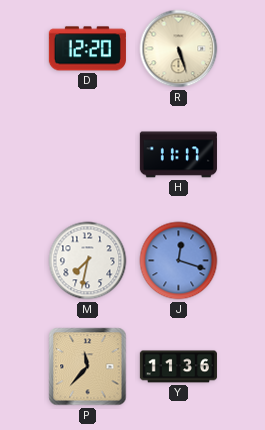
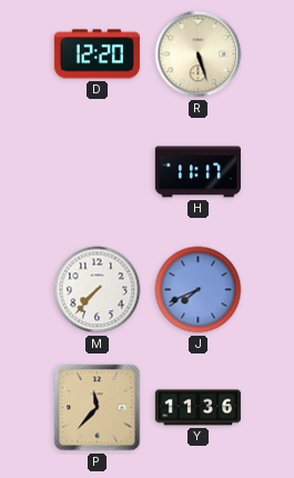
M: 7:32 -> 7:37 (98, 290)
J: 12:18 -> 7:41 (199, 290)
